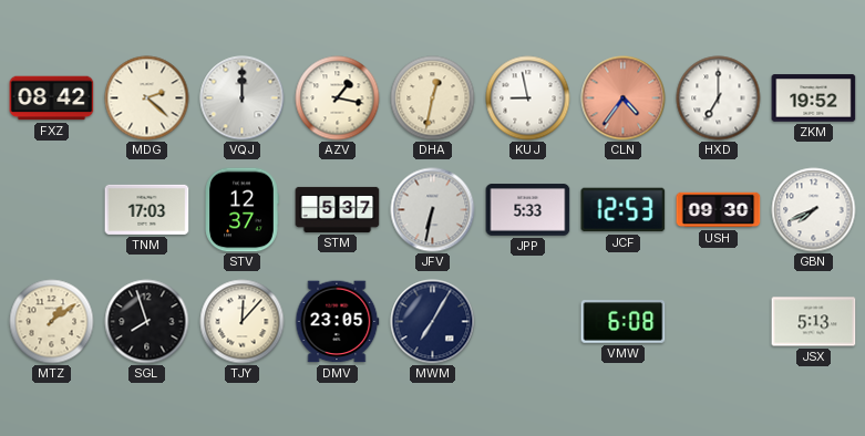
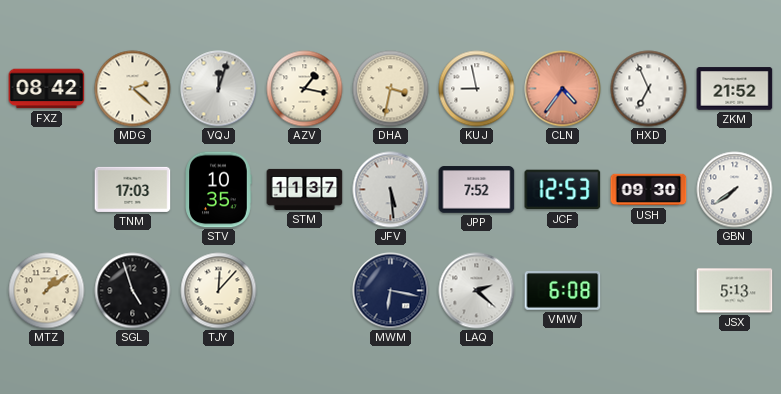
VQJ: 12:00 -> 12:03 (219, 89)
DHA: 12:32 -> 3:32 (391, 89)
HXD: 7:00 -> 6:56 (649, 89)
ZKM: 19:52 -> 21:52 (735, 89)
STV: 12:37 -> 10:35 (218, 190)
STM: 5:37 -> 11:37 (305, 189)
JFV: 6:32 -> 5:29 (391, 190)
JPP: 5:33 -> 7:52 (477, 190)
GBN: 7:41 -> 7:39 (735, 190)
SGL: 7:57 -> 4:57 (133, 291)
DMV: 23:05 -> none (337, 322)
MWM: 7:05 -> 6:17 (391, 291)
LAQ: none -> 2:22 (477, 291)
